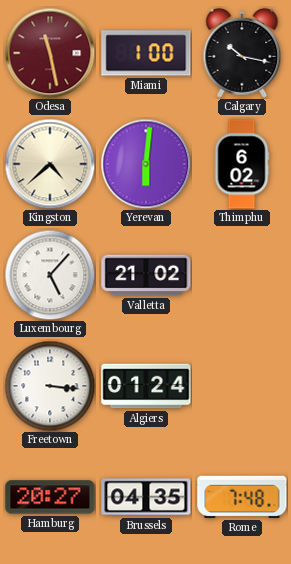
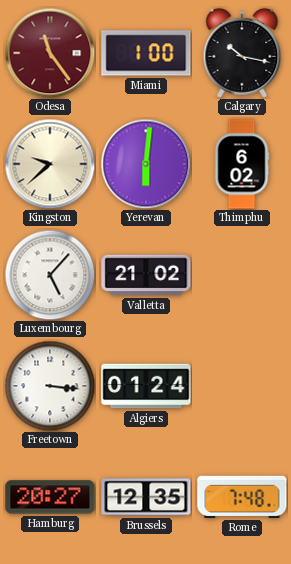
Odesa: 11:28 -> 11:24 (50, 53)
Kingston: 4:38 -> 9:38 (50, 164)
Brussels: 04:35 -> 12:35 (146, 497)
